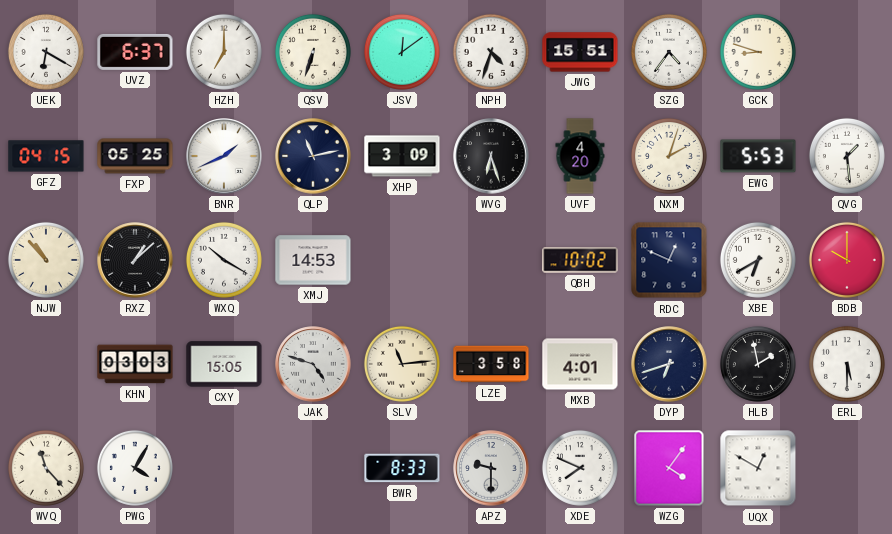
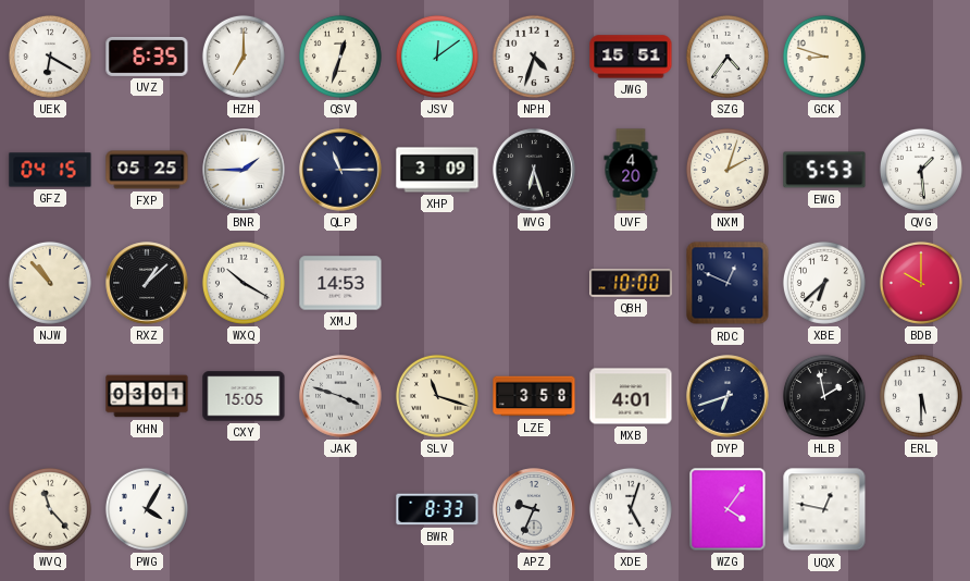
UVZ: 6:37 -> 6:35 (147, 57)
QSV: 6:33 -> 12:33 (340, 57)
BNR: 1:41 -> 1:45 (244, 170)
QLP: 11:13 -> 11:15 (340, 170)
QBH: 10:02 -> 10:00 (631, 283)
XBE: 6:40 -> 6:38 (824, 283)
KHN: 03:03 -> 03:01 (147, 396)
JAK: 4:48 -> 3:48 (340, 396)
SLV: 11:14 -> 11:18 (437, 396)
APZ: 9:30 -> 9:34 (534, 509)
XDE: 7:49 -> 5:03 (631, 509)
UQX: 12:50 -> 12:47 (824, 509)
